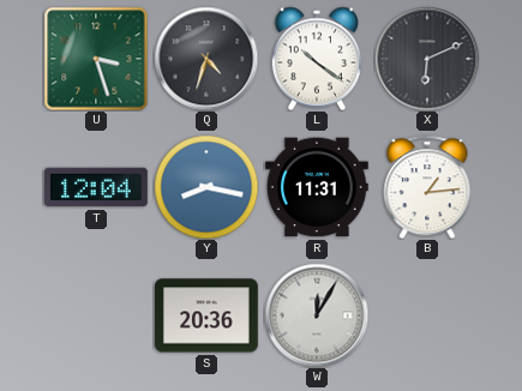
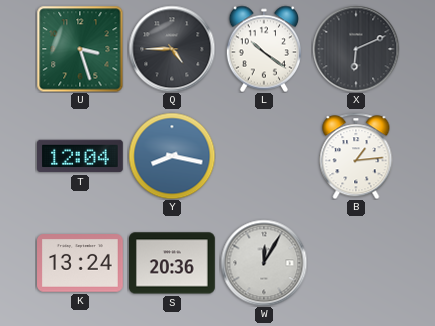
Q: 4:33 -> 4:45 (172, 49)
R: 11:31 -> none (318, 187)
K: none -> 13:24 (81, 263)
